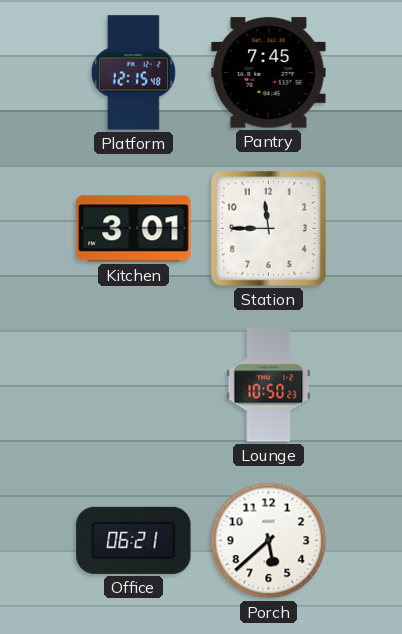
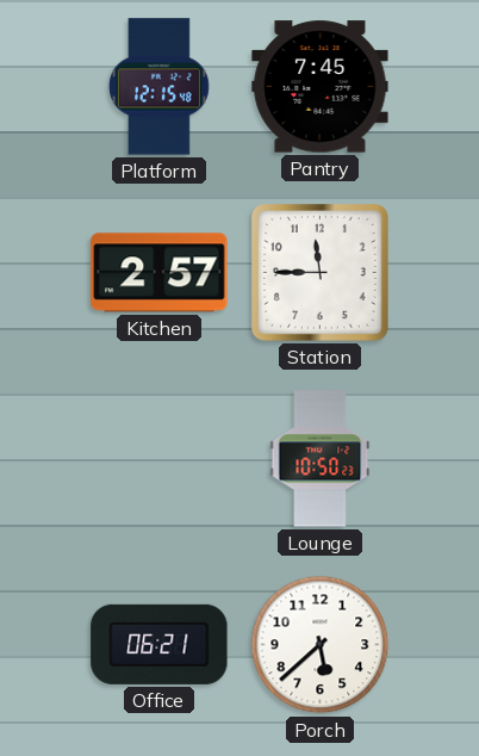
Kitchen: 3:01 -> 2:57 (160, 273)
